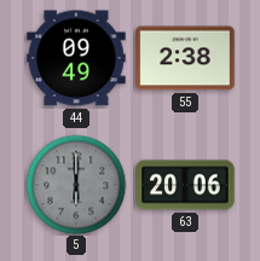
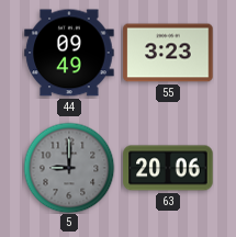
55: 2:38 -> 3:23 (168, 53)
5: 6:00 -> 9:00 (69, 168)
